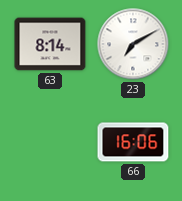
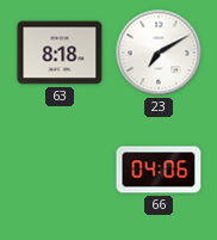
63: 8:14 -> 8:18 (60, 53)
66: 16:06 -> 04:06 (159, 170)
